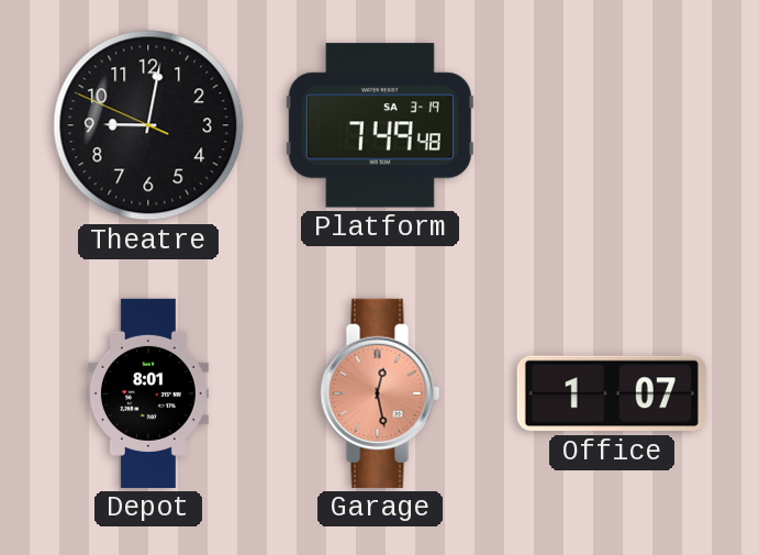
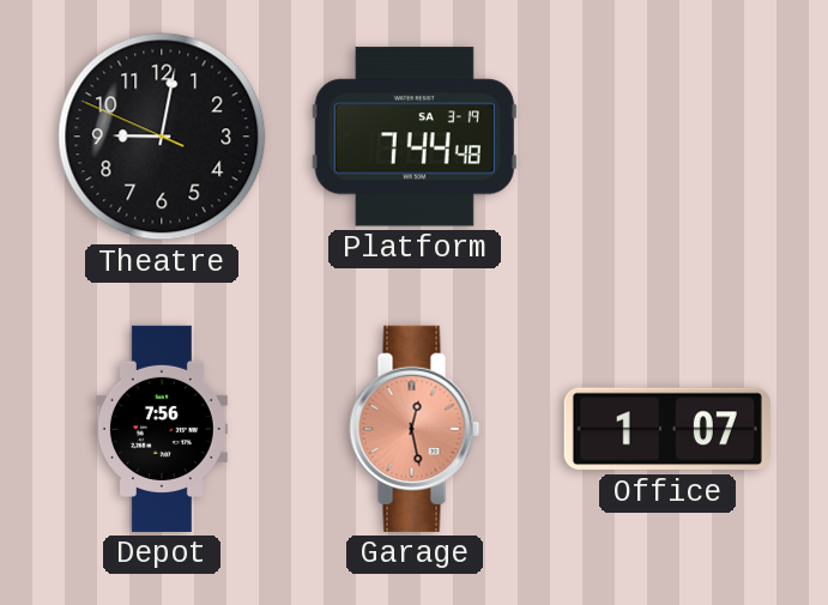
Platform: 7:49 -> 7:44 (415, 137)
Depot: 8:01 -> 7:56 (162, 429)
